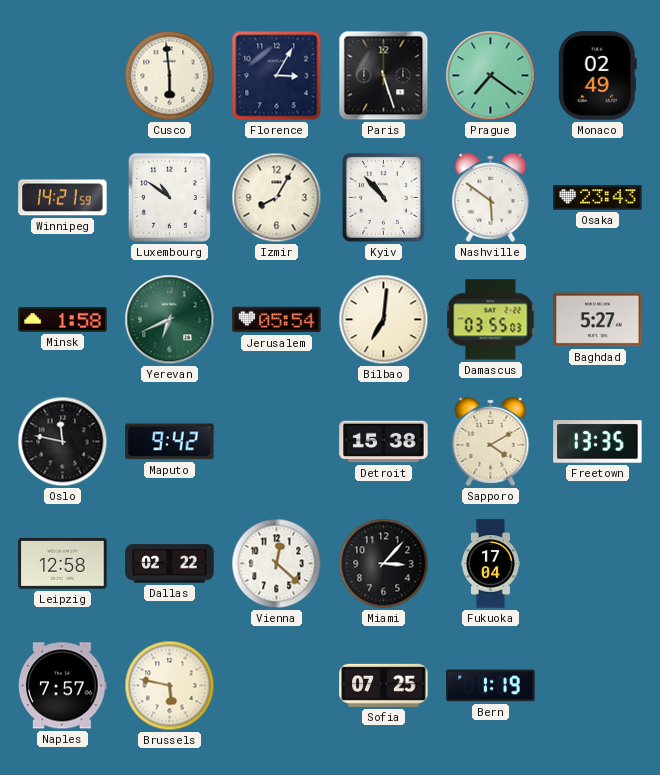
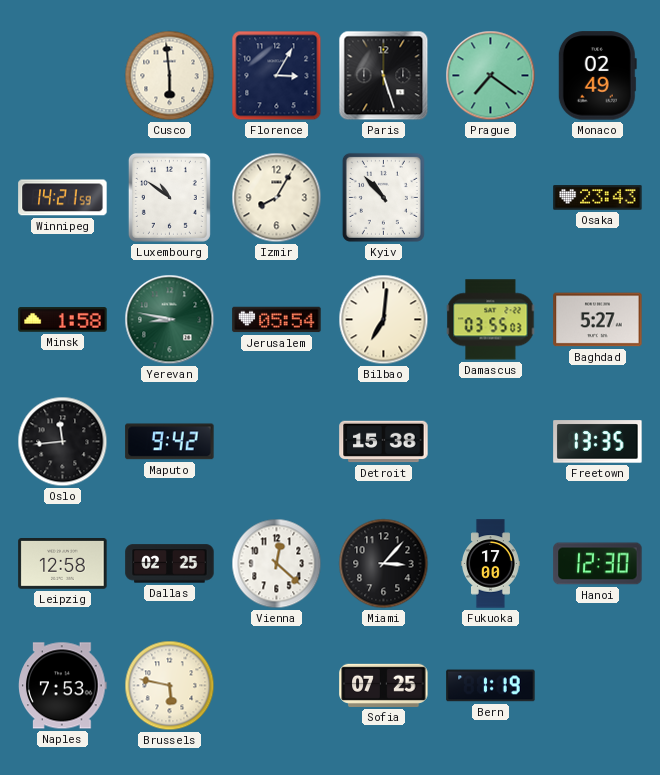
Nashville: 5:51 -> none (491, 197)
Yerevan: 6:41 -> 8:47 (170, 320)
Oslo: 11:47 -> 11:44 (63, 442)
Sapporo: 4:10 -> none (491, 441)
Dallas: 02:22 -> 02:25 (170, 564)
Fukuoka: 17:04 -> 17:00 (490, 564)
Hanoi: none -> 12:30 (598, 564)
Naples: 7:57 -> 7:53 (63, 686)
